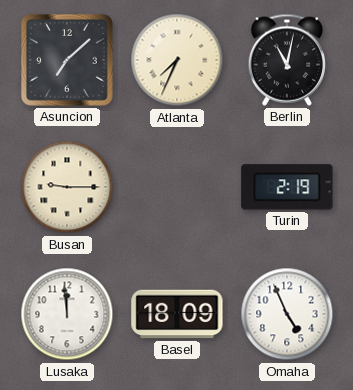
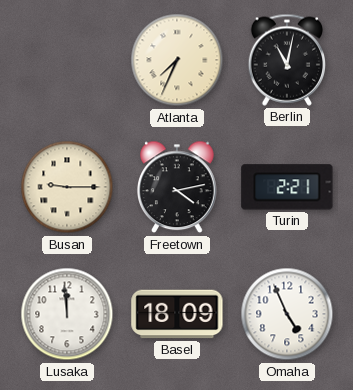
Asuncion: 7:08 -> none (67, 60)
Freetown: none -> 4:13 (178, 187)
Turin: 2:19 -> 2:21 (287, 187)
